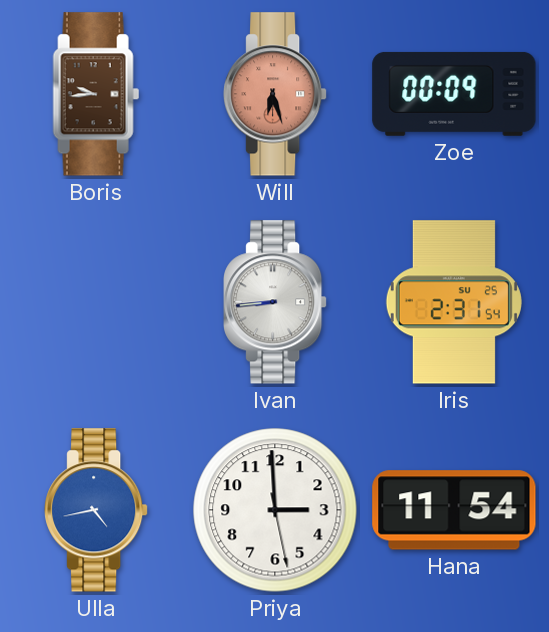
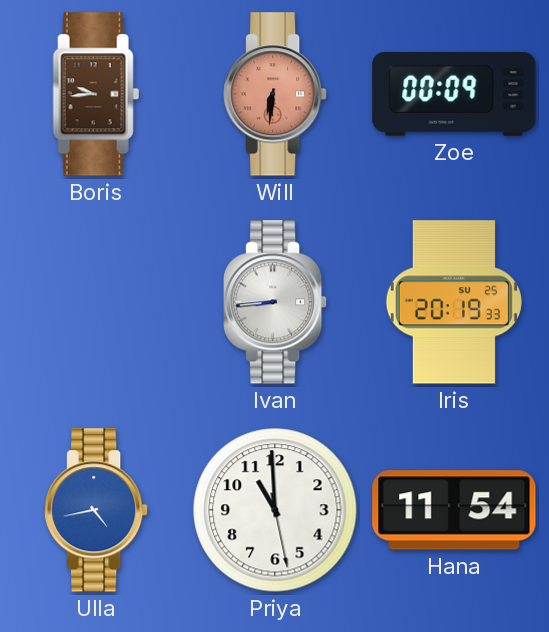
Will: 6:27 -> 6:31 (276, 94)
Iris: 2:31 -> 20:19 (454, 302)
Priya: 2:59 -> 10:59 (275, 510)
